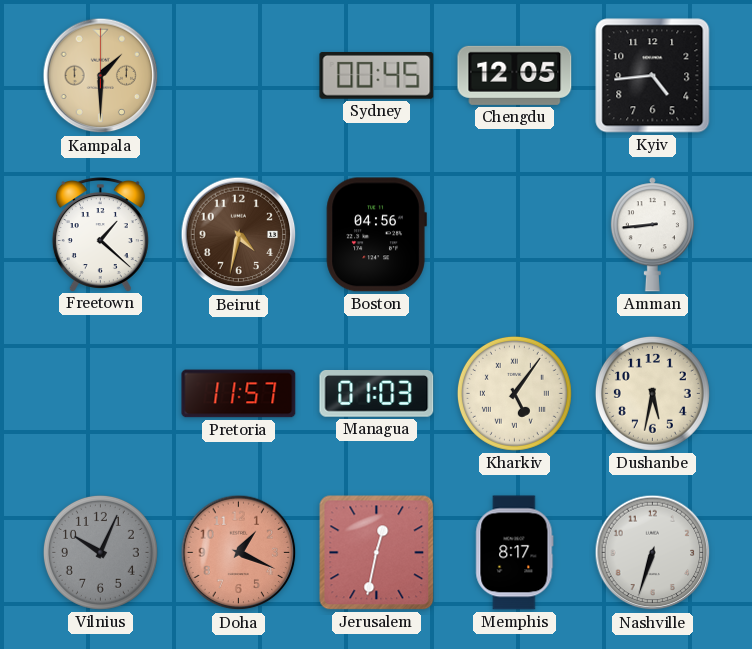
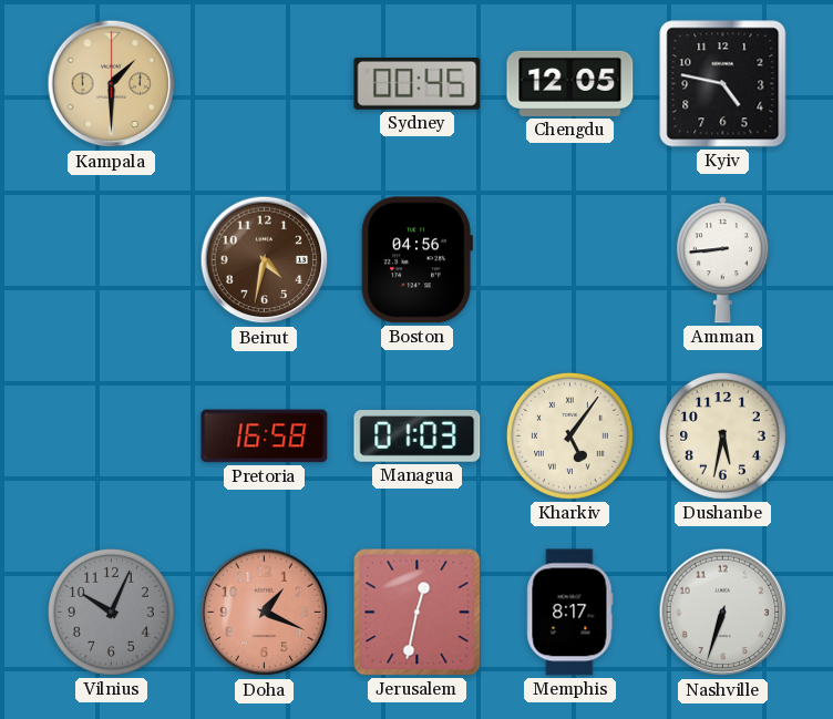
Kyiv: 4:44 -> 4:47 (723, 84)
Freetown: 1:22 -> none (100, 234)
Pretoria: 11:57 -> 16:58 (265, 436)
